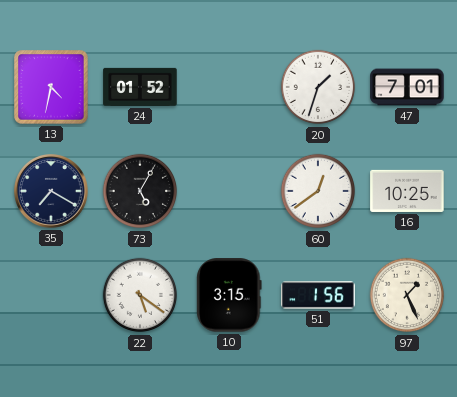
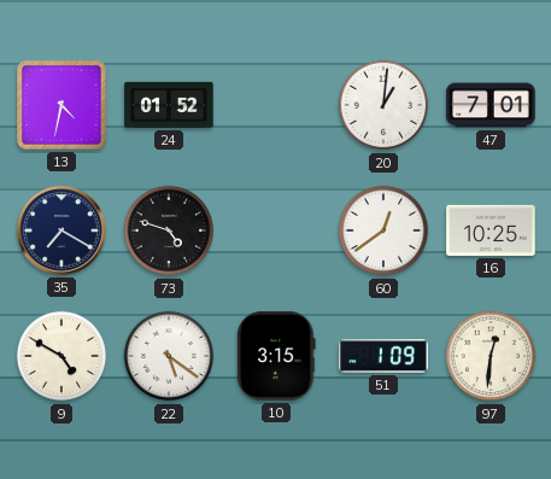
20: 1:33 -> 1:01 (383, 105)
73: 5:05 -> 4:48 (169, 230)
9: none -> 4:50 (61, 356)
51: 1:56 -> 1:09 (383, 356)
97: 1:26 -> 12:31 (491, 356)
